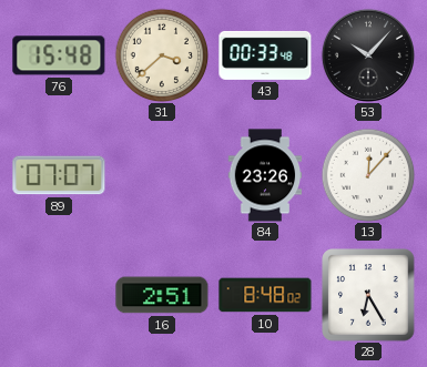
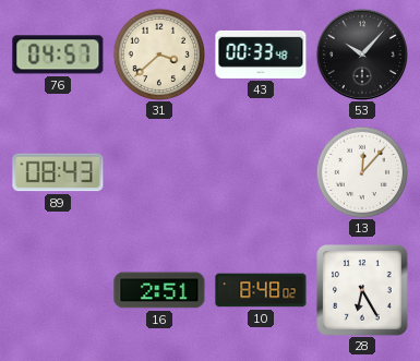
76: 15:48 -> 04:57 (58, 55)
89: 07:07 -> 08:43 (58, 172)
84: 23:26 -> none (265, 175)
